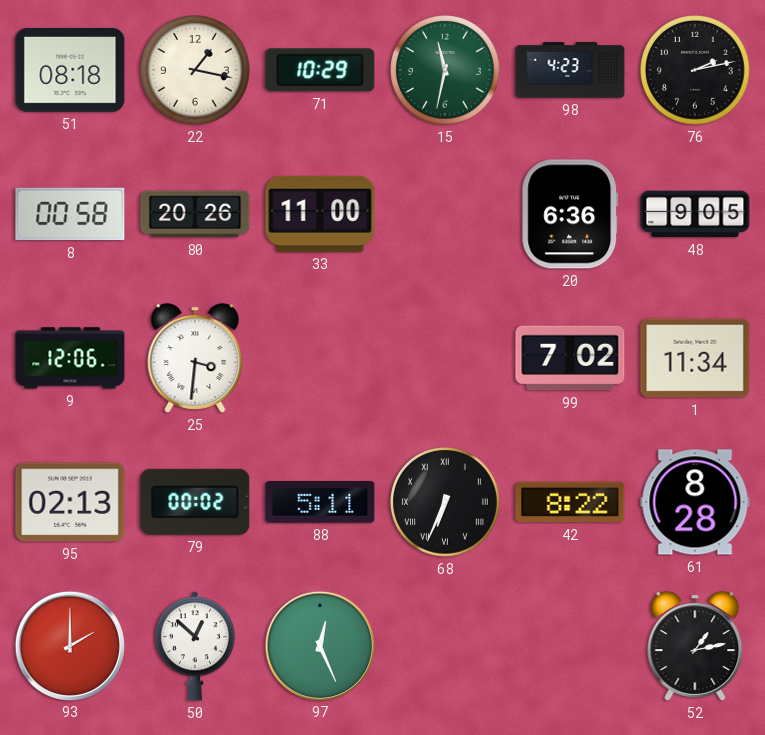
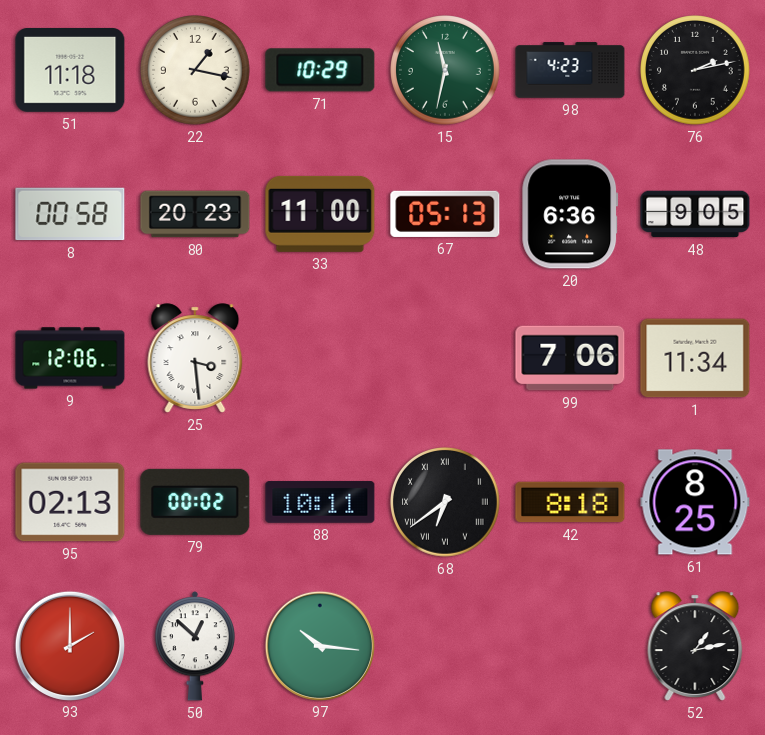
51: 08:18 -> 11:18 (70, 70)
80: 20:26 -> 20:23 (195, 214)
67: none -> 05:13 (445, 214)
25: 3:31 -> 3:29 (195, 358)
99: 7:02 -> 7:06 (570, 358)
88: 5:11 -> 10:11 (320, 502)
68: 6:34 -> 6:39 (446, 503)
42: 8:22 -> 8:18 (570, 502)
61: 8:28 -> 8:25 (695, 502)
97: 12:26 -> 10:16 (319, 645)
